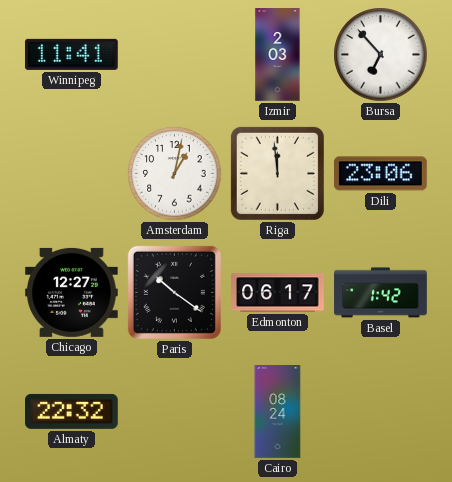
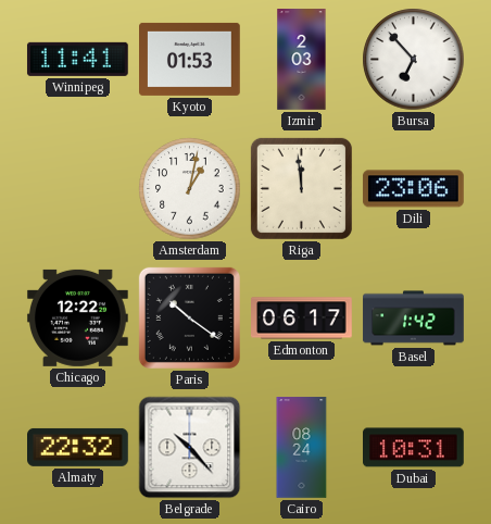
Kyoto: none -> 01:53 (190, 59)
Chicago: 12:27 -> 12:22 (77, 317)
Belgrade: none -> 10:23 (190, 448)
Dubai: none -> 10:31 (414, 448)
